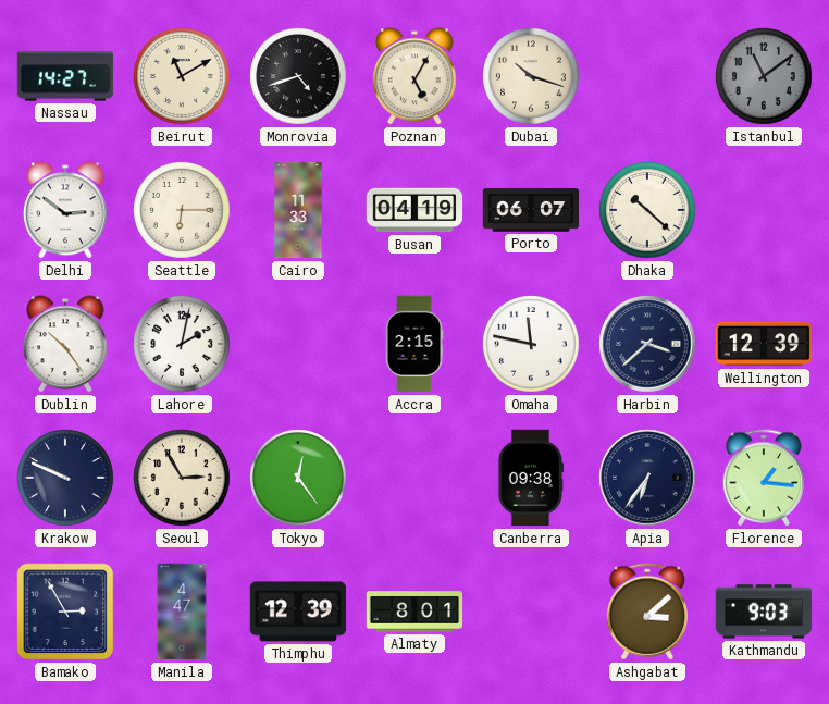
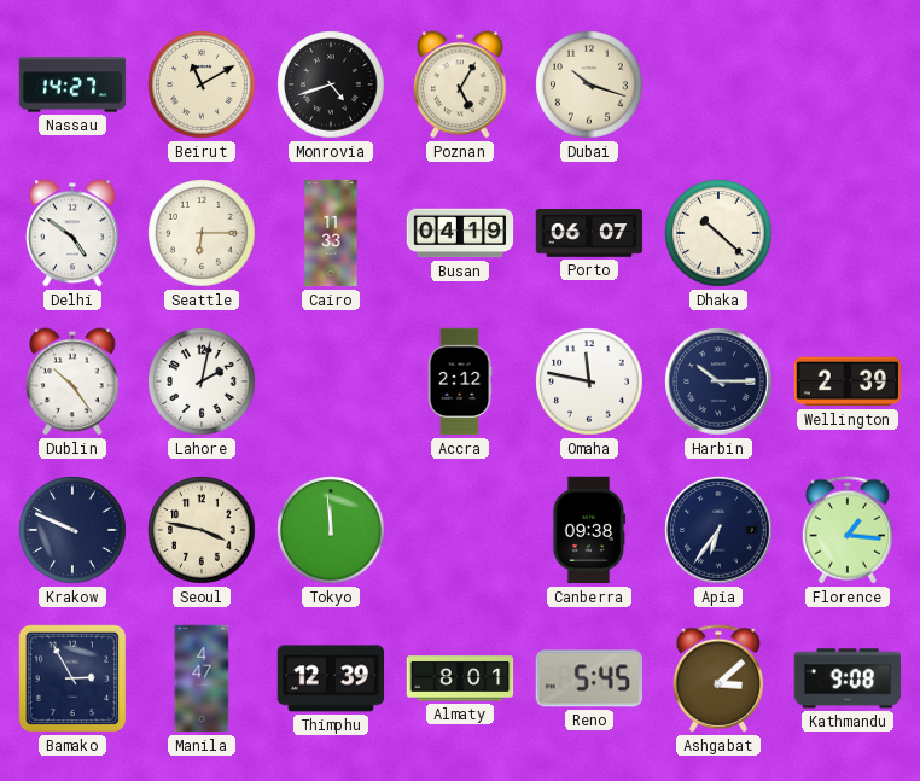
Istanbul: 11:09 -> none (764, 76)
Delhi: 2:51 -> 4:51 (72, 233)
Accra: 2:15 -> 2:12 (460, 381)
Harbin: 3:38 -> 10:15 (718, 381)
Wellington: 12:39 -> 2:39 (848, 381)
Seoul: 2:55 -> 3:47 (202, 530)
Tokyo: 12:24 -> 11:59 (331, 530)
Reno: none -> 5:45 (589, 678)
Kathmandu: 9:03 -> 9:08 (848, 678)
